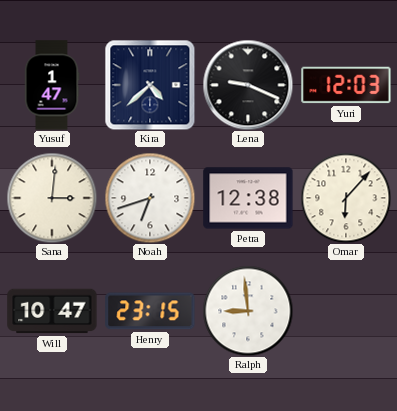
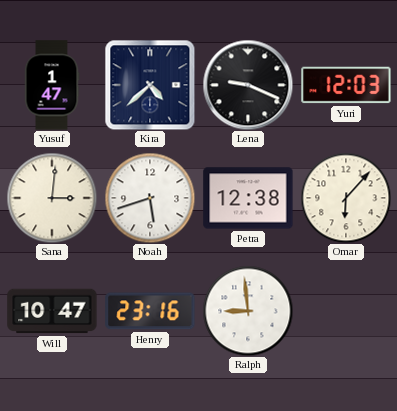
Noah: 6:42 -> 5:42 (150, 198)
Henry: 23:15 -> 23:16 (150, 311)
